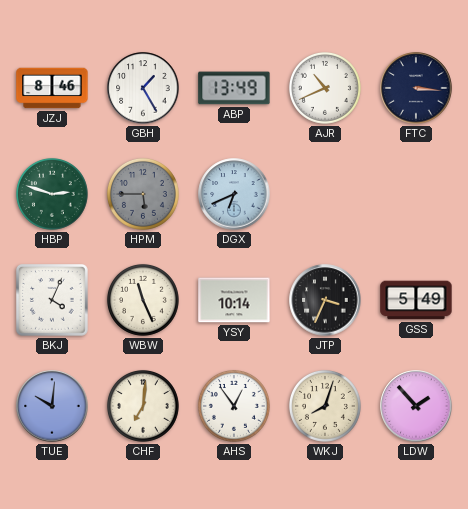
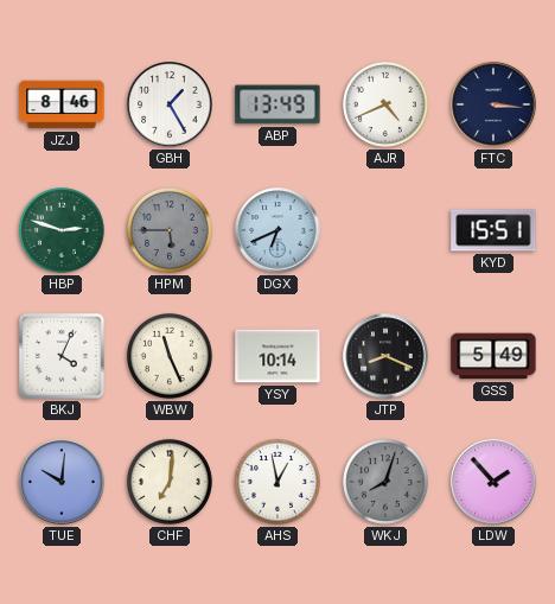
AJR: 10:41 -> 4:41 (385, 104)
KYD: none -> 15:51 (493, 230)
JTP: 3:34 -> 8:19 (385, 356)
AHS: 12:54 -> 12:58 (277, 482)
WKJ dial: cream -> grey (385, 482)
